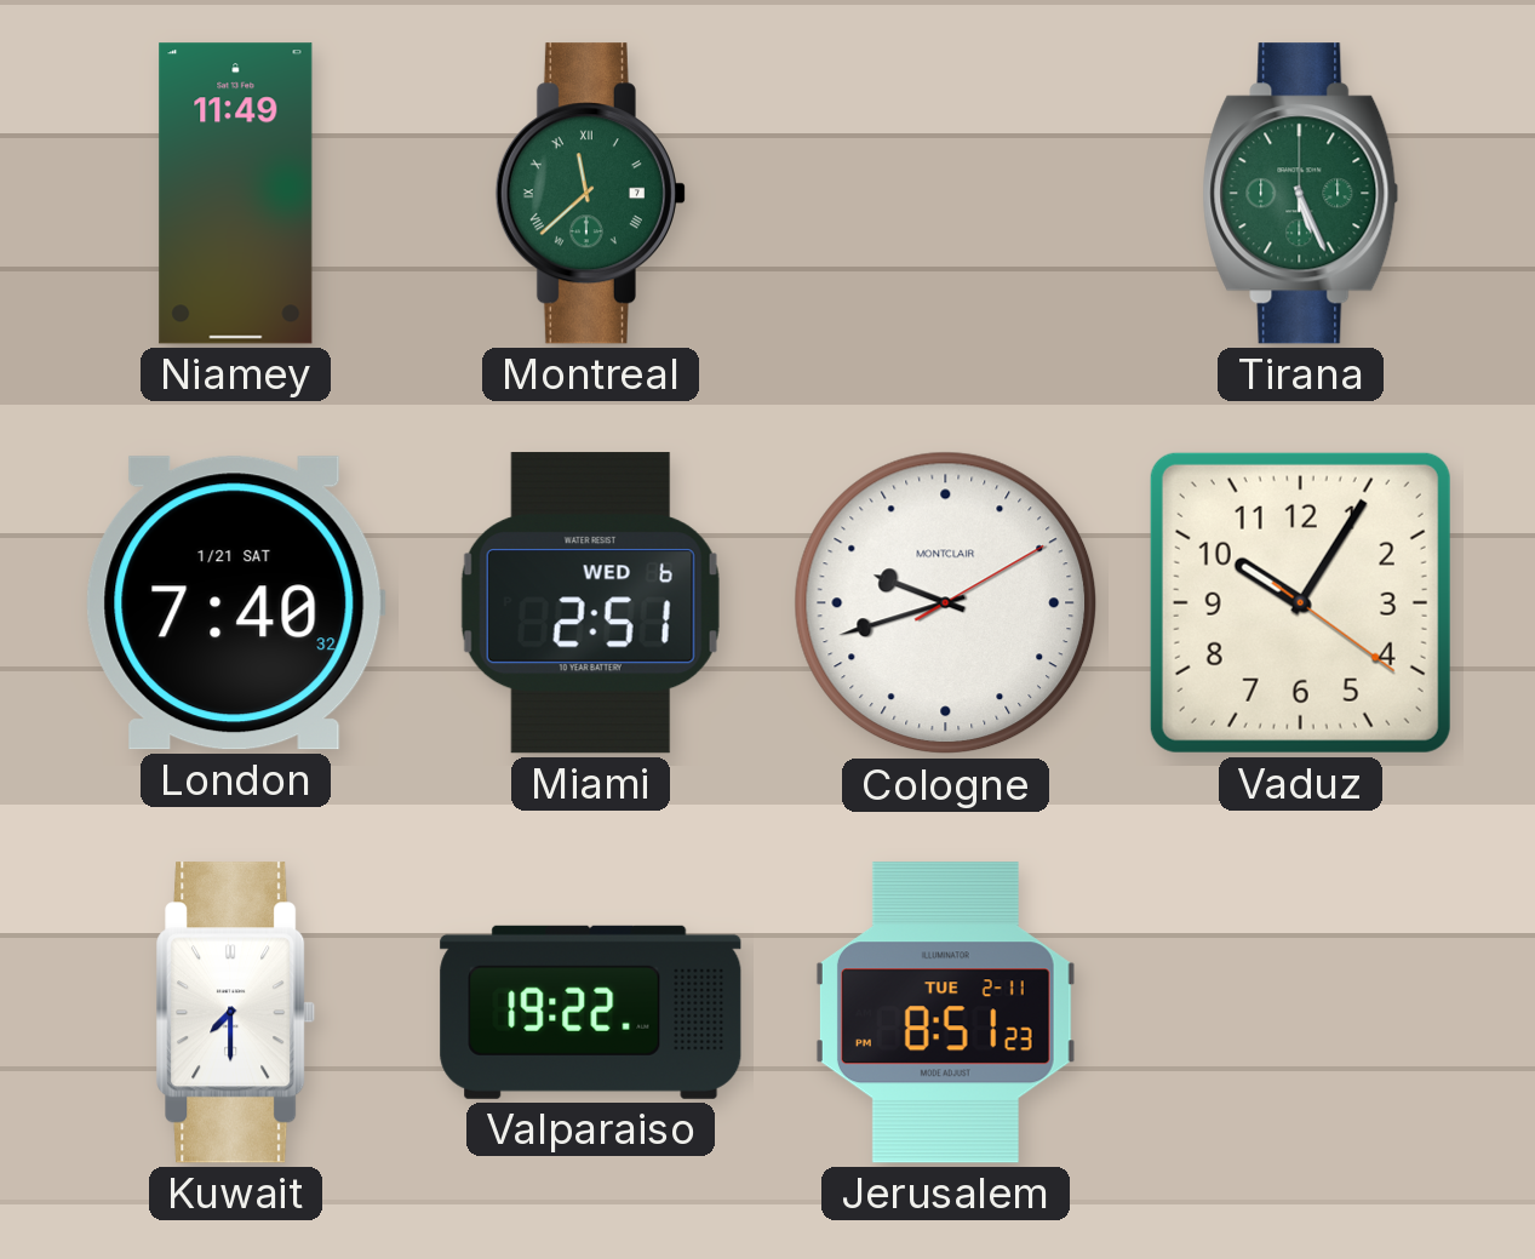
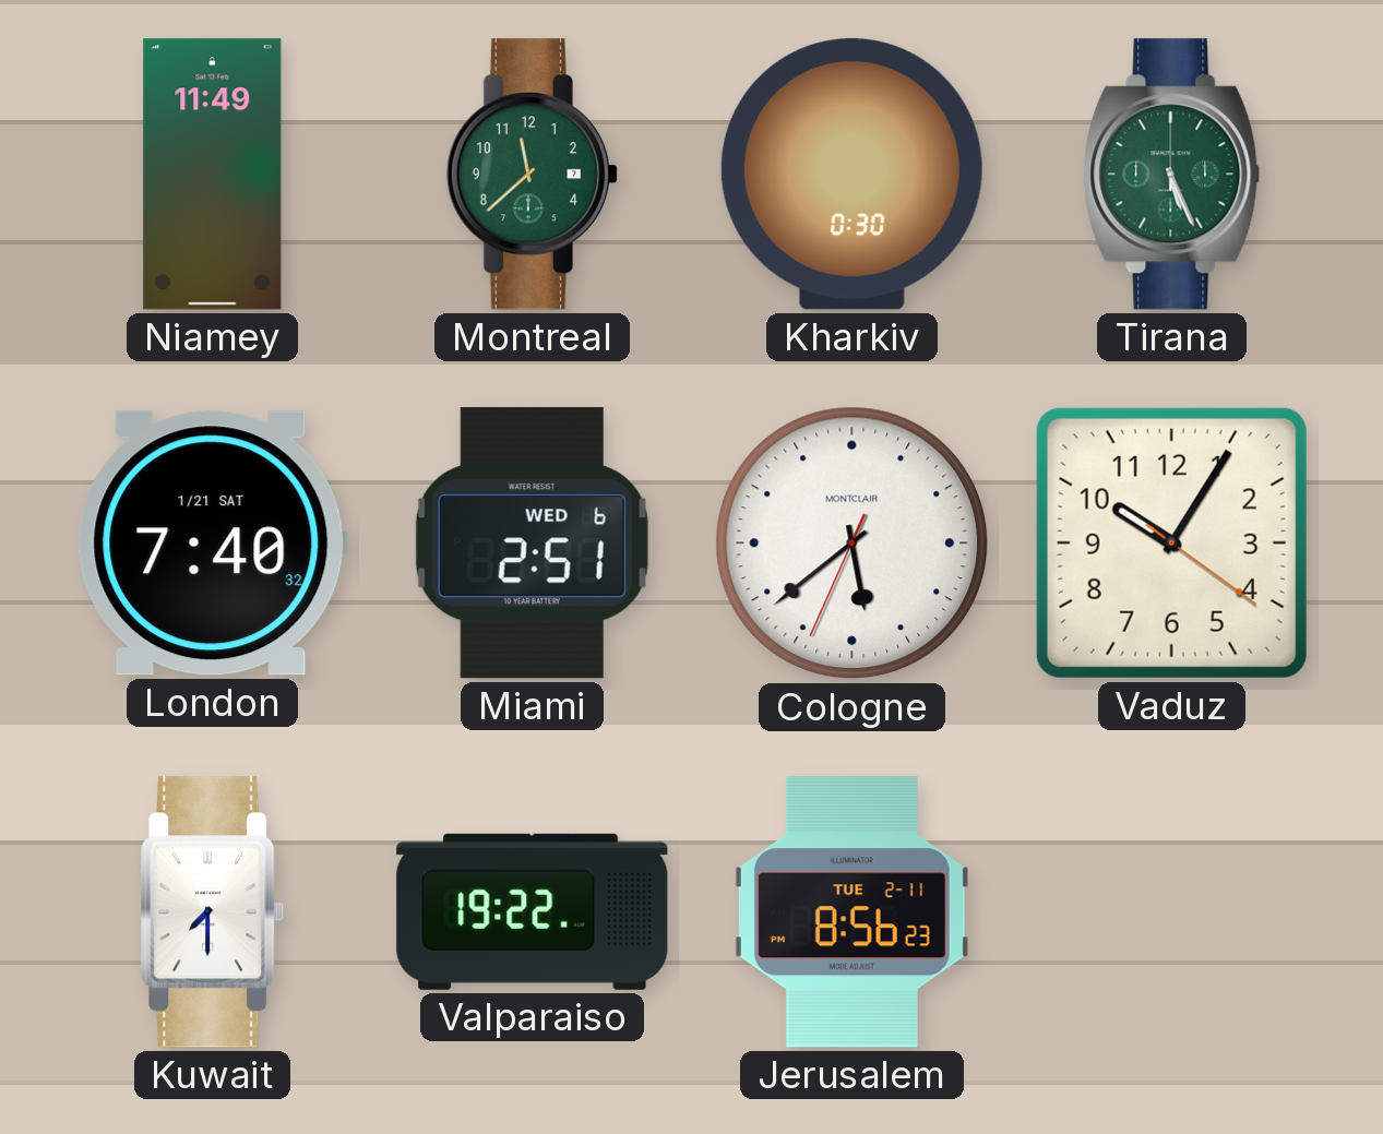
Montreal numerals: Roman -> Arabic (532, 175)
Kharkiv: none -> 0:30 (851, 175)
Cologne: 9:42 -> 5:38 (853, 544)
Jerusalem: 8:51 -> 8:56 (851, 912)
